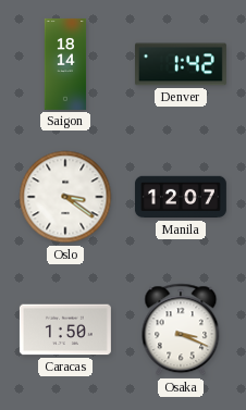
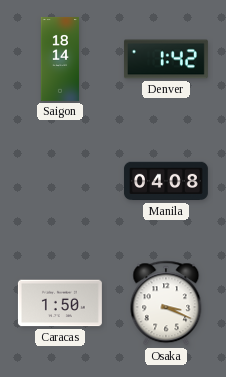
Oslo: 3:21 -> none (65, 197)
Manila: 12:07 -> 04:08 (166, 181)
